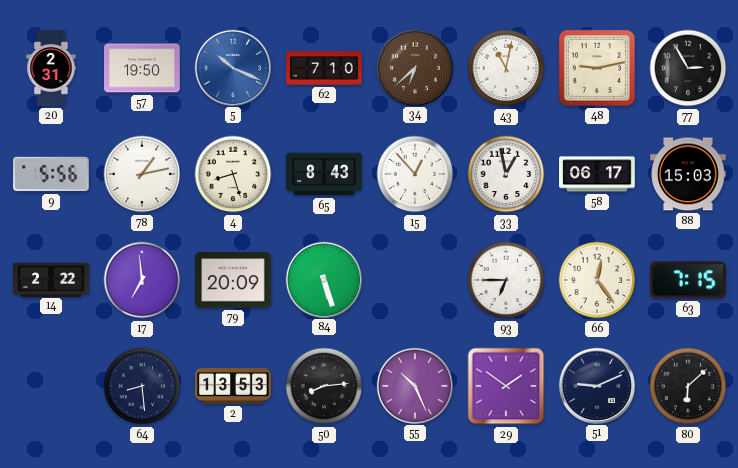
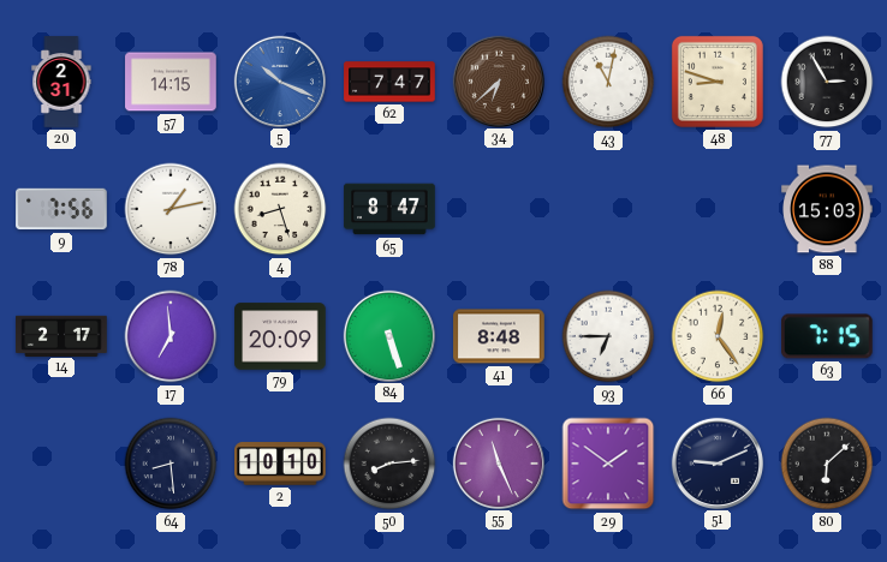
57: 19:50 -> 14:15 (171, 82)
62: 7:10 -> 7:47 (389, 82)
48: 9:13 -> 8:48 (718, 82)
9: 5:56 -> 7:56 (61, 209)
65: 8:43 -> 8:47 (389, 209)
15: 12:53 -> none (415, 174)
33: 12:58 -> none (506, 174)
58: 06:17 -> none (597, 174)
14: 2:22 -> 2:17 (61, 335)
41: none -> 8:48 (499, 336)
2: 13:53 -> 10:10 (280, 464)
55: 10:26 -> 11:26 (498, 462)
